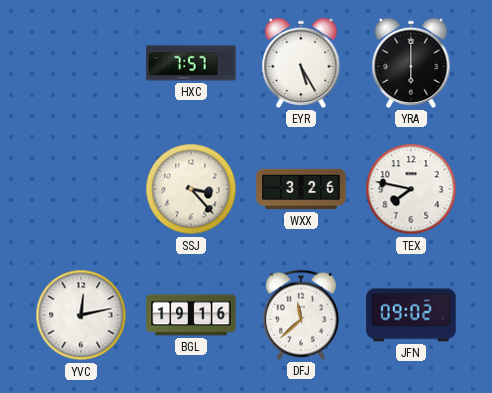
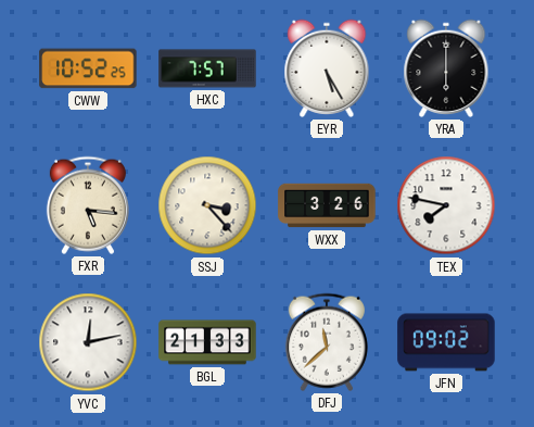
CWW: none -> 10:52 (88, 68)
FXR: none -> 5:16 (88, 205)
BGL: 19:16 -> 21:33 (207, 342)
